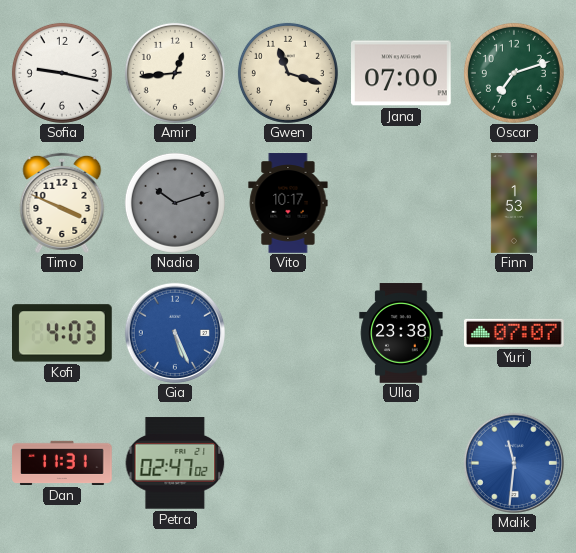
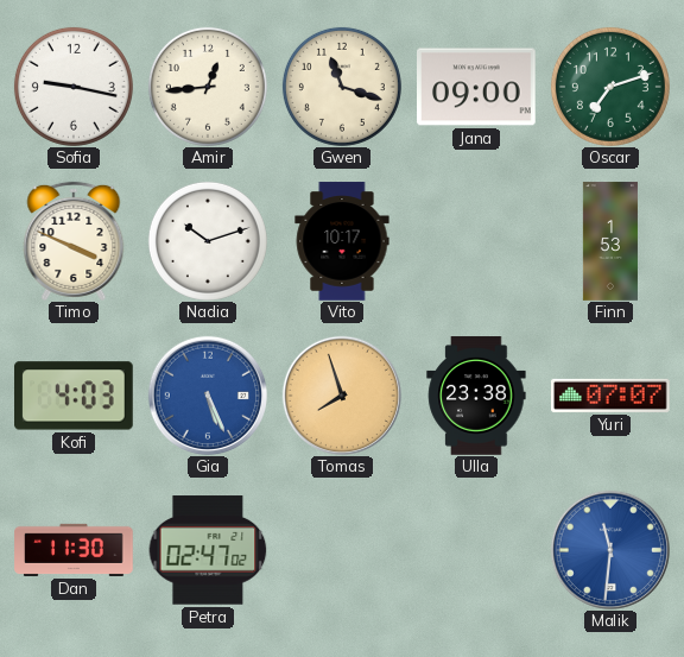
Jana: 07:00 -> 09:00 (477, 87)
Nadia dial: grey -> white (208, 241)
Tomas: none -> 7:57 (341, 394)
Dan: 11:31 -> 11:30 (74, 550)
